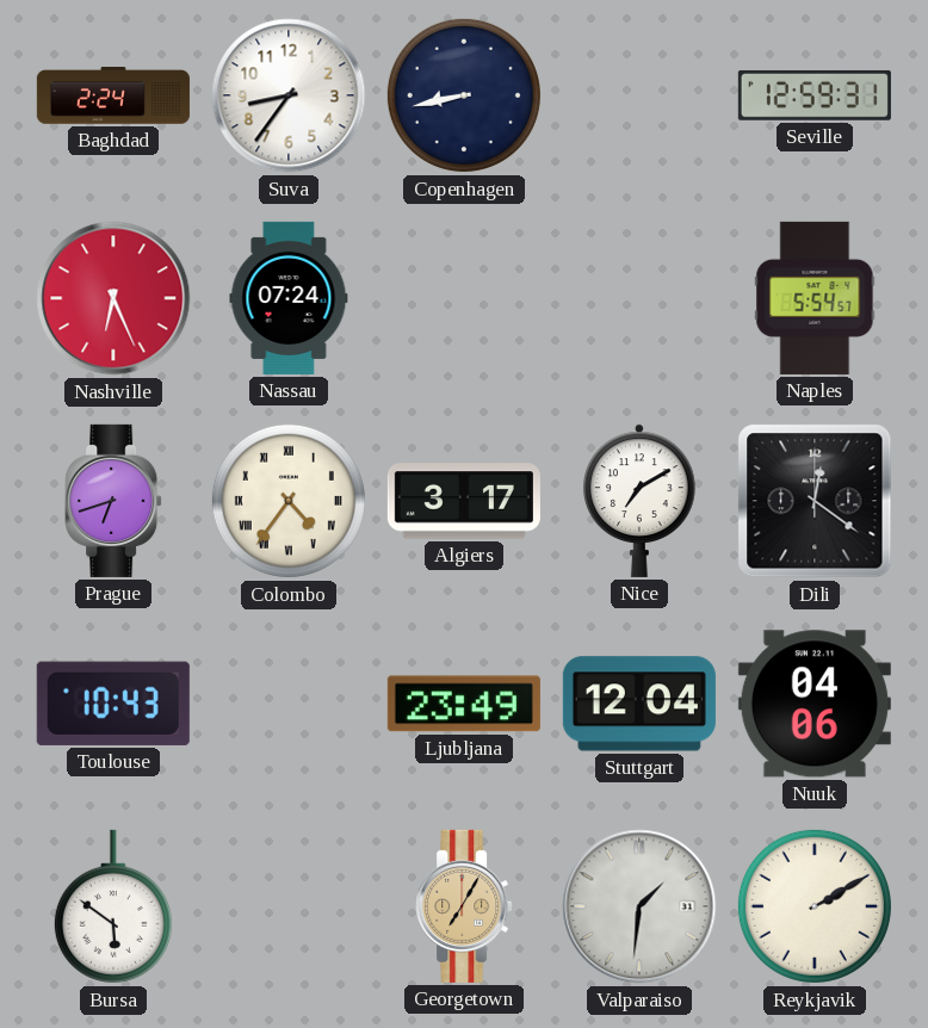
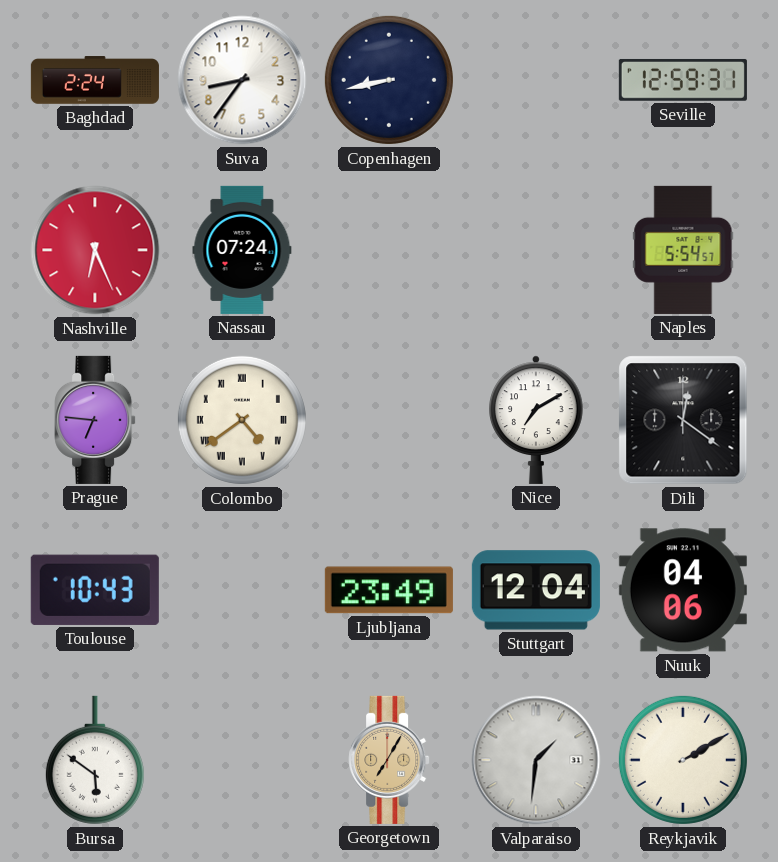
Prague: 6:42 -> 6:46 (95, 420)
Colombo: 4:36 -> 4:39 (242, 420)
Algiers: 3:17 -> none (464, 501)
